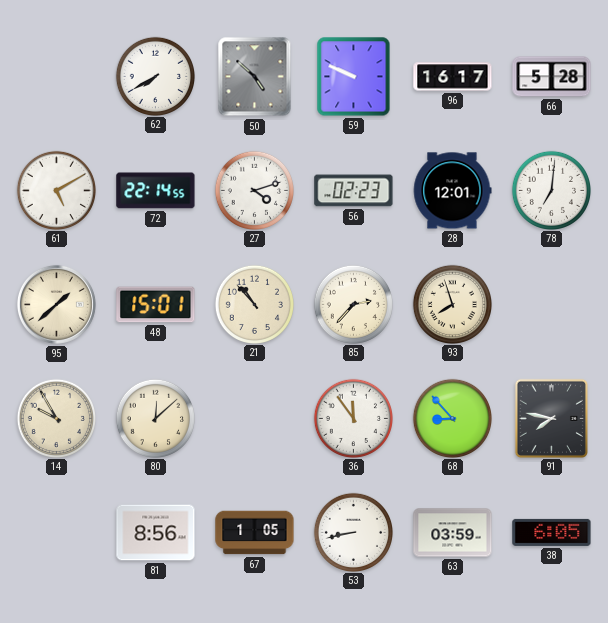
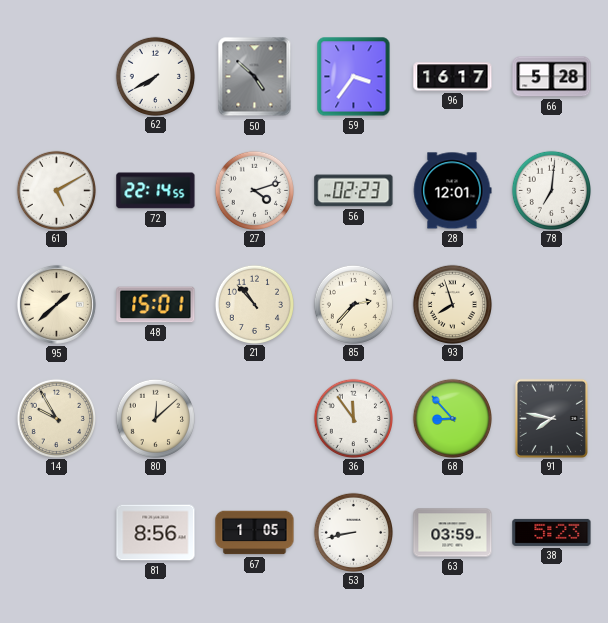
59: 9:49 -> 3:36 (354, 77)
38: 6:05 -> 5:23 (552, 532)
